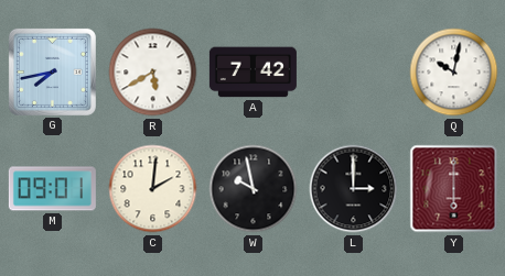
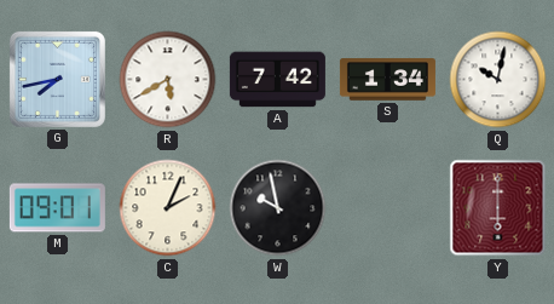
S: none -> 1:34 (387, 80)
C: 2:01 -> 2:04 (168, 208)
L: 3:00 -> none (354, 189)
